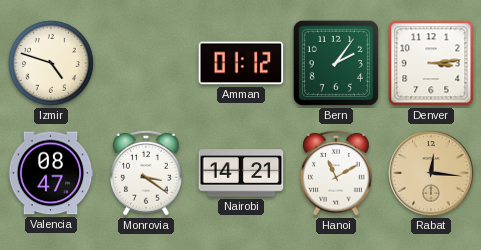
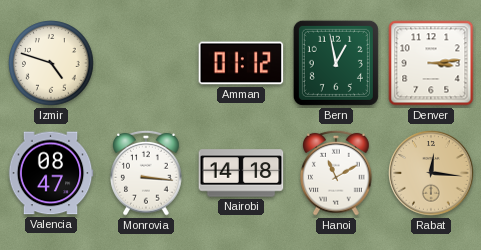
Bern: 2:06 -> 12:58 (336, 63)
Monrovia: 3:21 -> 3:16 (146, 173)
Nairobi: 14:21 -> 14:18 (241, 173)
